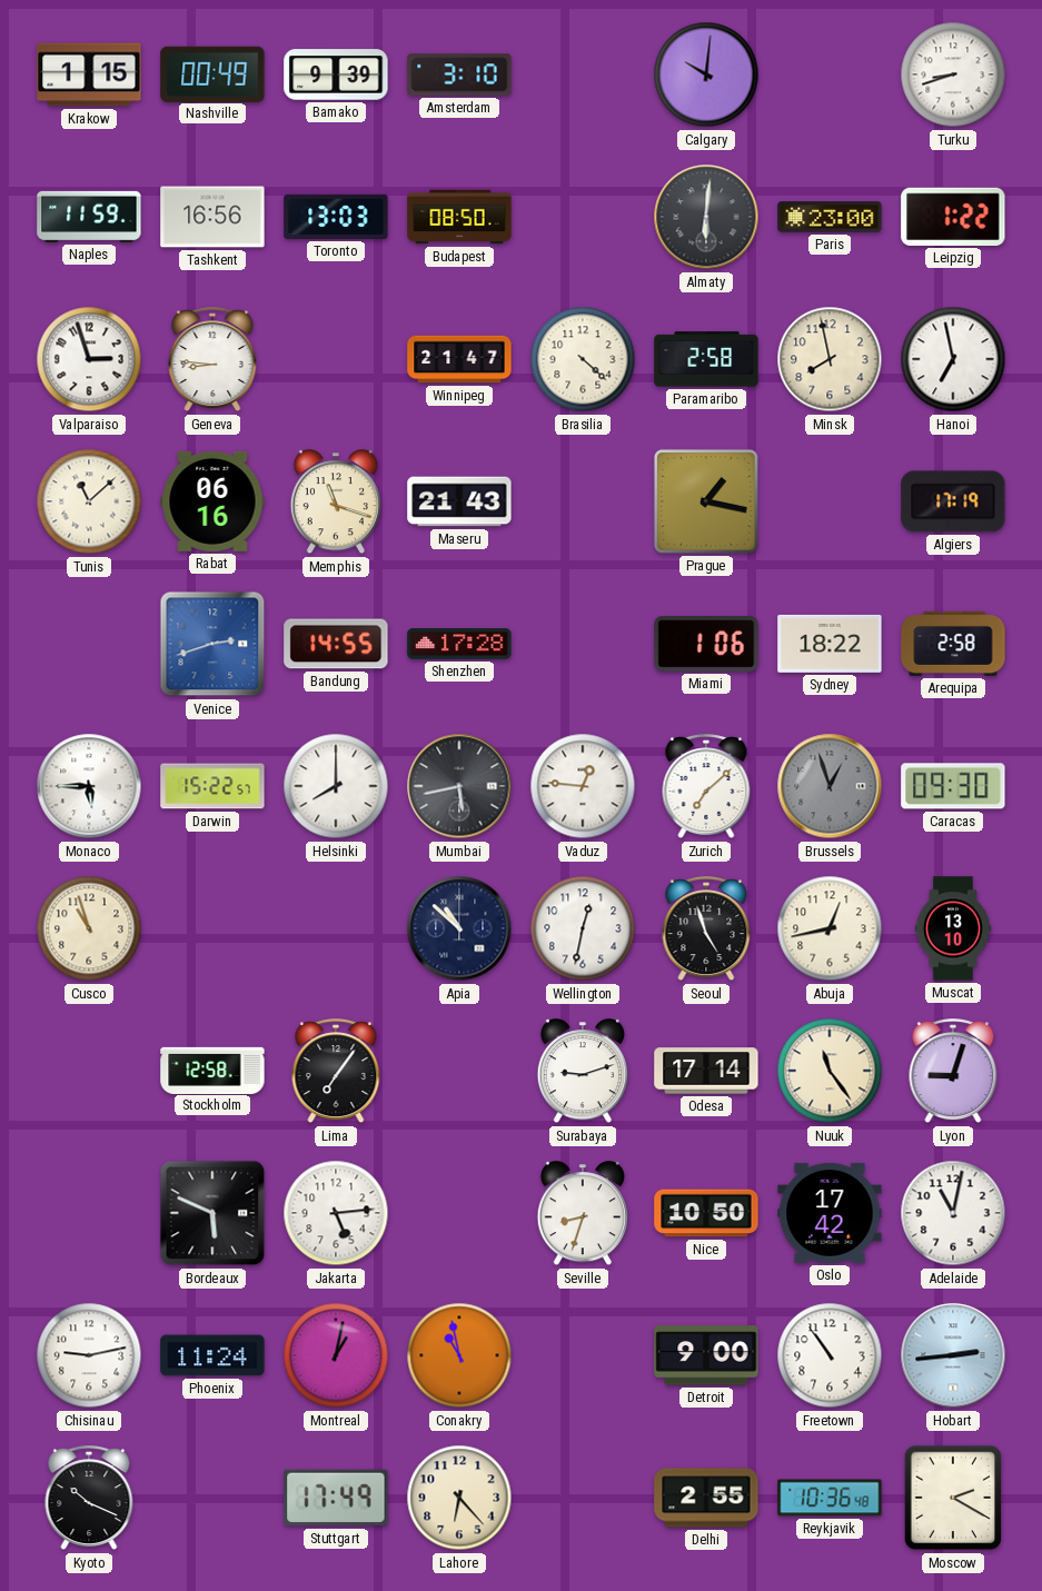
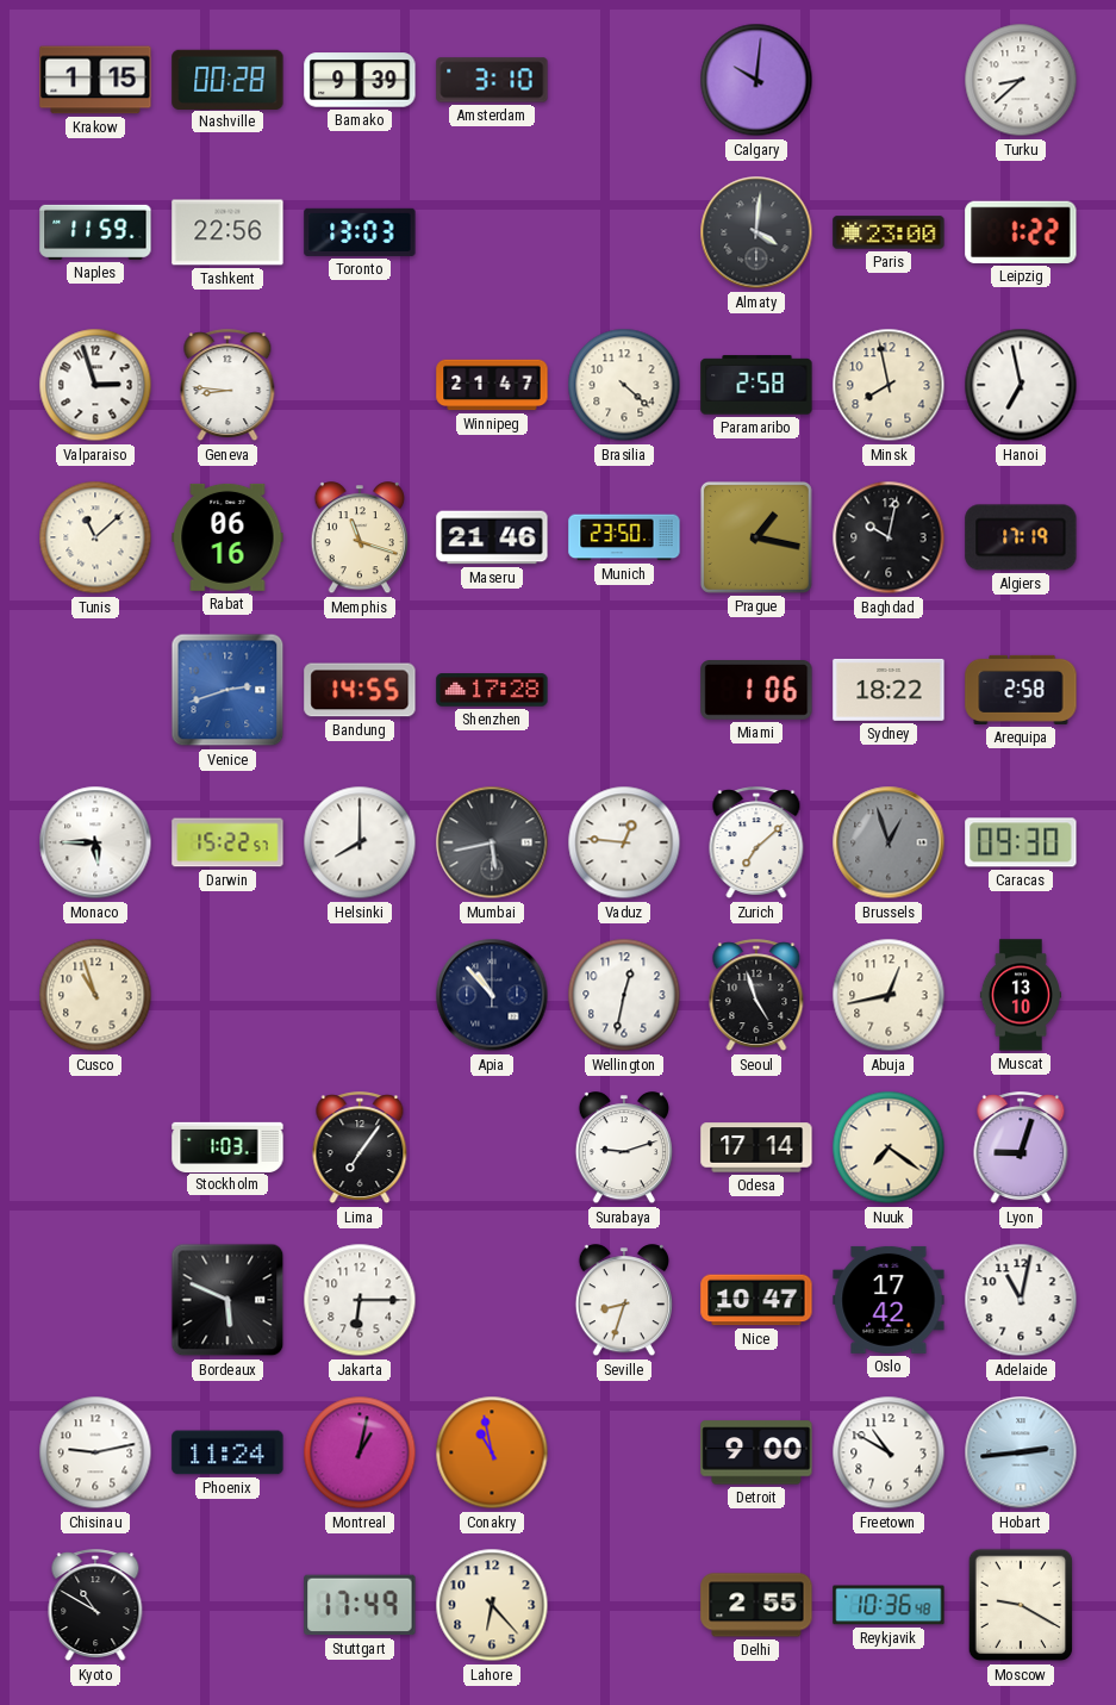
Nashville: 00:49 -> 00:28 (227, 79)
Turku: 8:42 -> 8:38 (1021, 80)
Tashkent: 16:56 -> 22:56 (227, 232)
Budapest: 08:50 -> none (459, 217)
Almaty: 6:01 -> 4:01 (756, 232)
Maseru: 21:43 -> 21:46 (492, 537)
Munich: none -> 23:50 (624, 537)
Baghdad: none -> 10:02 (889, 537)
Apia: 10:52 -> 10:53 (492, 995)
Stockholm: 12:58 -> 1:03 (227, 1146)
Nuuk: 11:24 -> 7:21 (889, 1147)
Jakarta: 5:14 -> 6:15 (360, 1300)
Nice: 10:50 -> 10:47 (756, 1300)
Freetown: 10:54 -> 10:50 (889, 1452)
Kyoto: 10:19 -> 10:50 (95, 1606)
Moscow: 2:20 -> 9:20 (1021, 1605)
